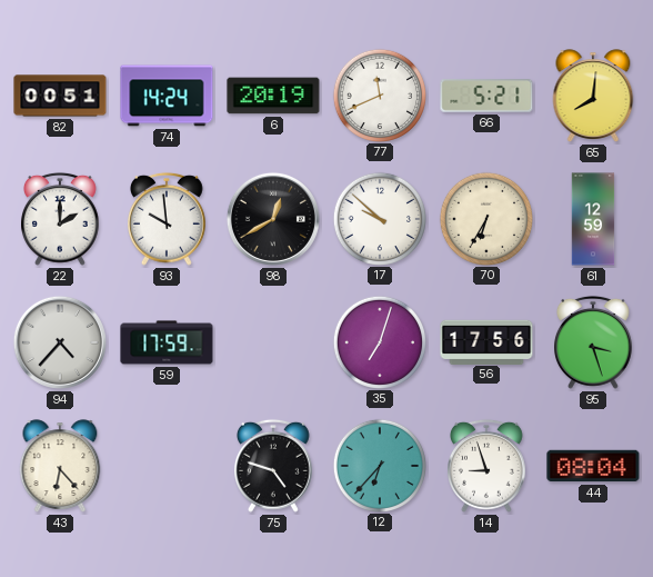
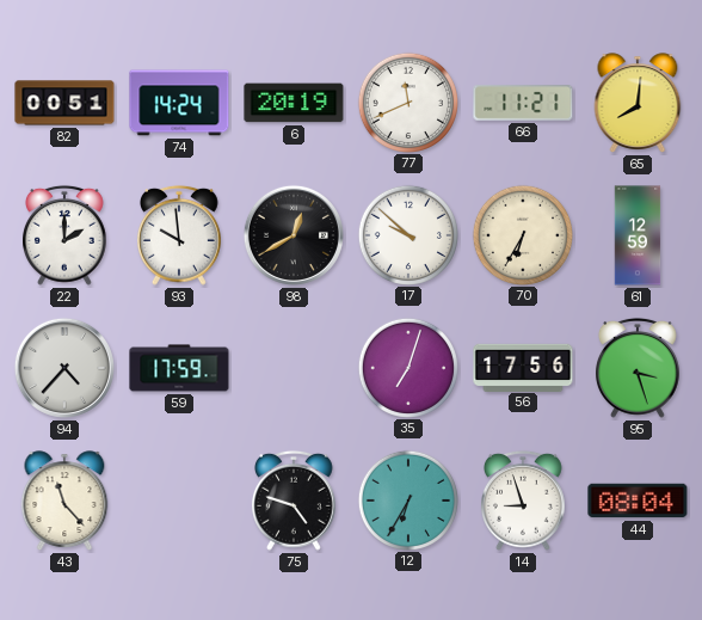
66: 5:21 -> 11:21 (523, 103)
43: 6:23 -> 11:23 (64, 501)
12: 6:37 -> 6:35 (407, 499)
